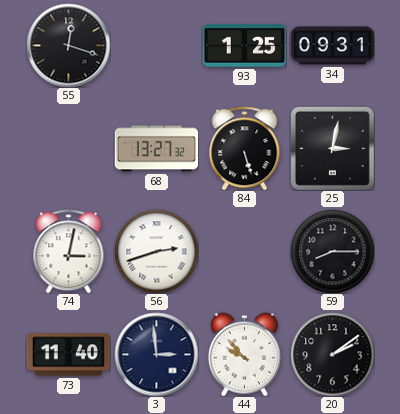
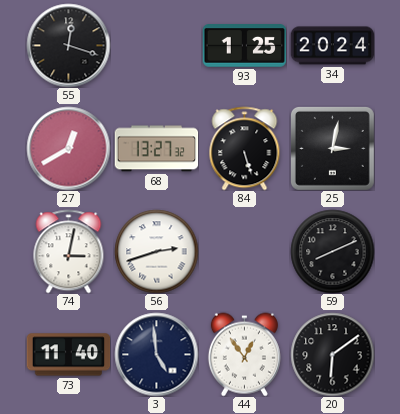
34: 09:31 -> 20:24 (332, 46)
27: none -> 12:40 (68, 148)
59: 8:15 -> 8:11 (332, 251)
3: 2:59 -> 4:59 (156, 354)
44: 9:53 -> 12:54 (244, 354)
20: 2:09 -> 6:09 (332, 354)
